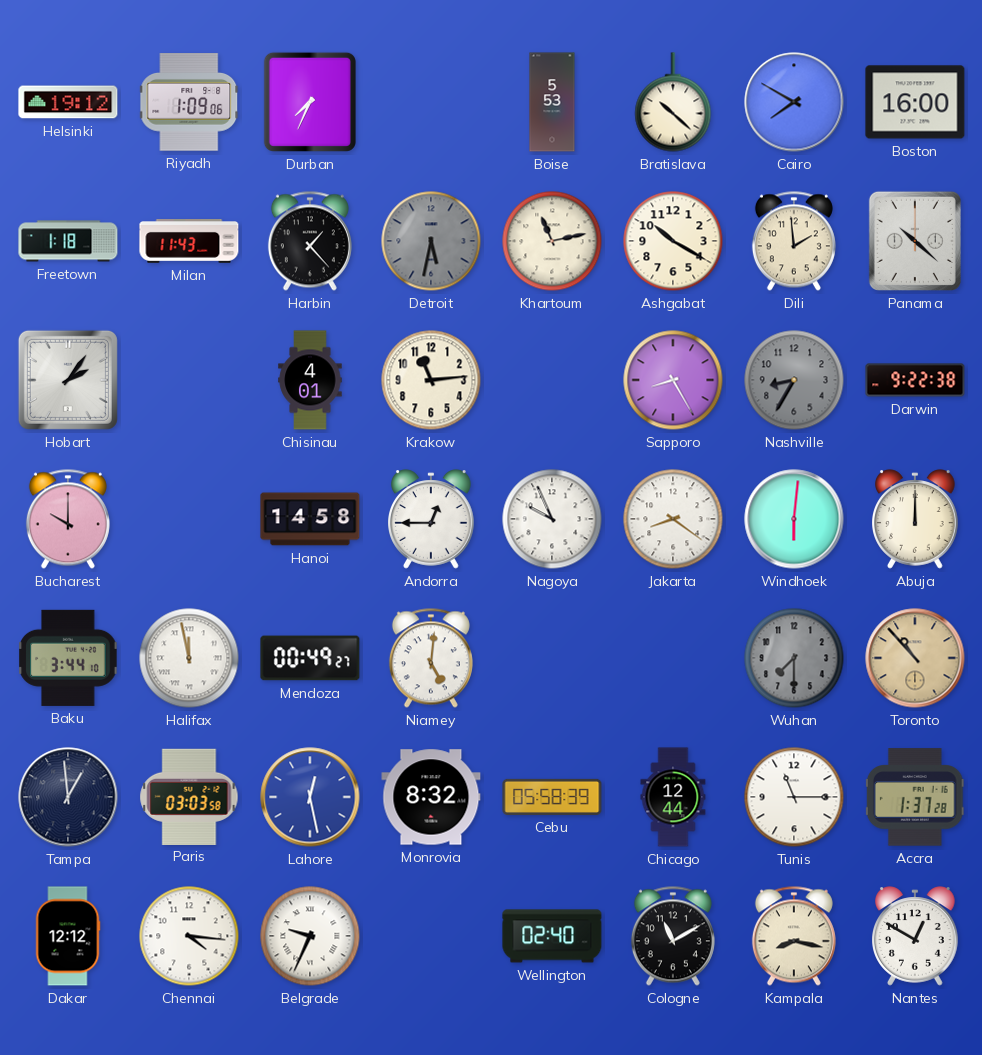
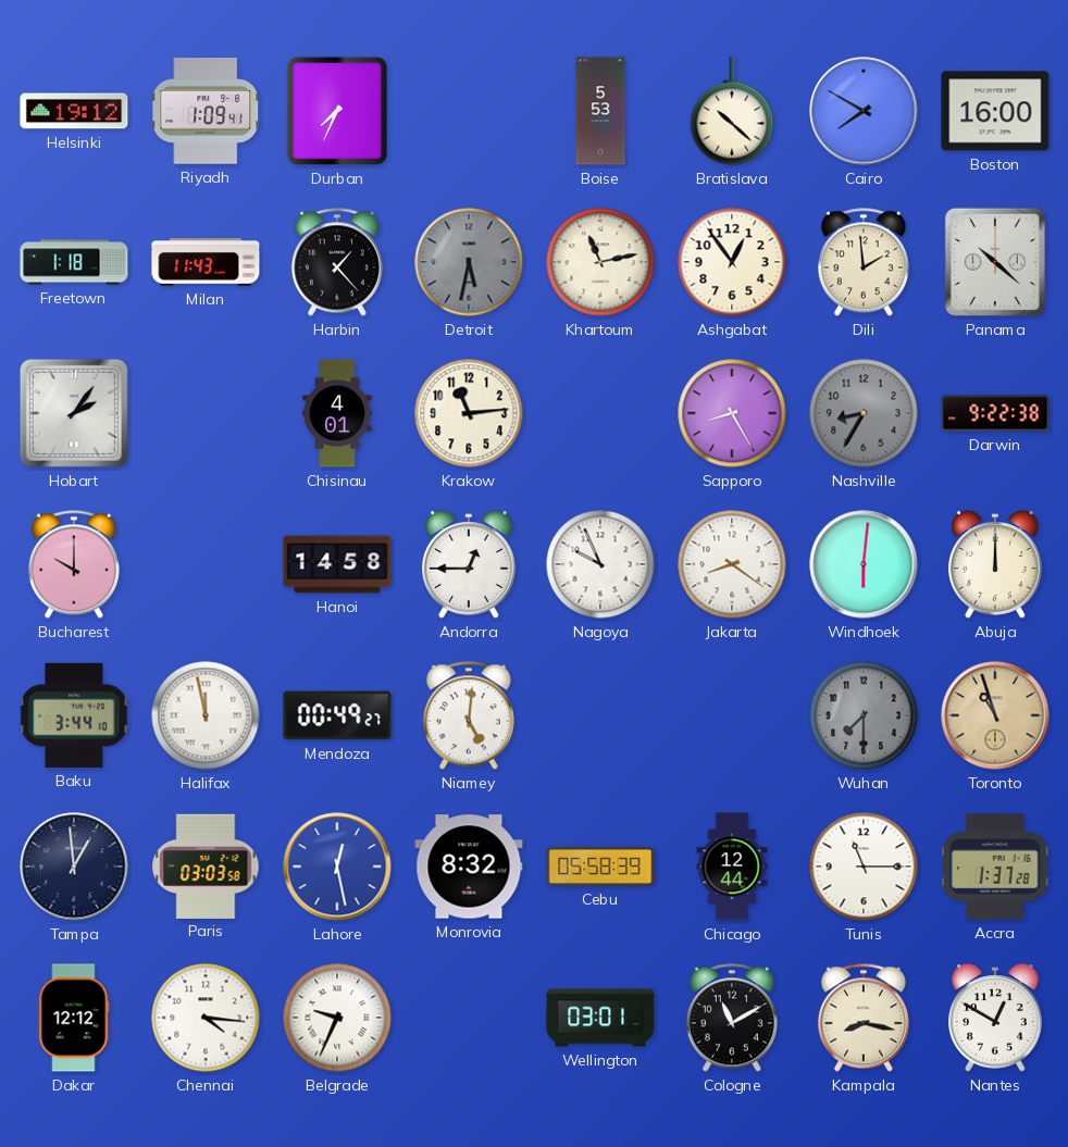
Riyadh: 1:09:06 -> 1:09:41 (207, 111)
Ashgabat: 10:20 -> 12:54 (732, 262)
Toronto: 10:53 -> 10:57 (995, 715)
Wellington: 02:40 -> 03:01 (600, 1018)
